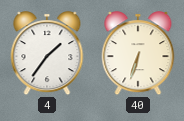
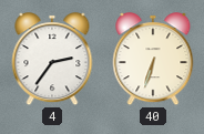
4: 1:36 -> 2:36 (52, 60)
